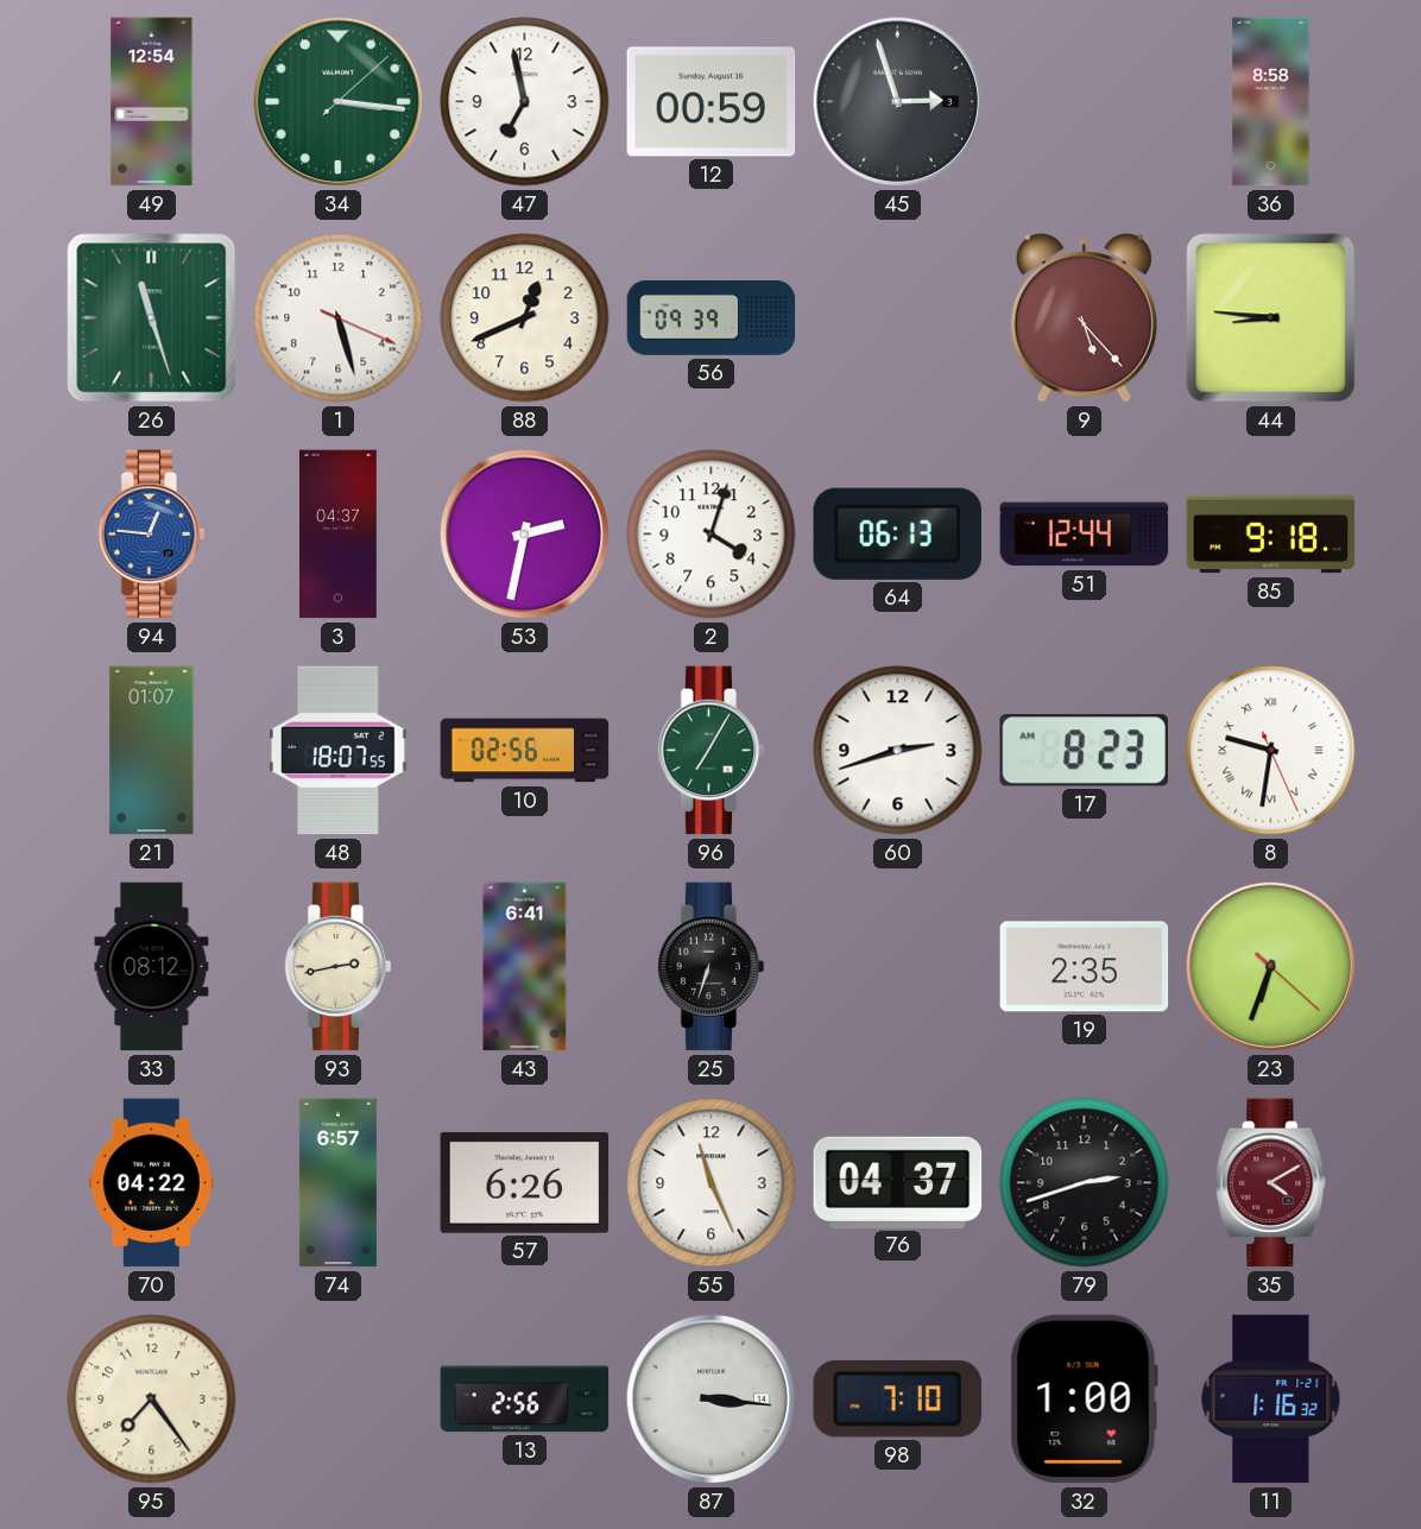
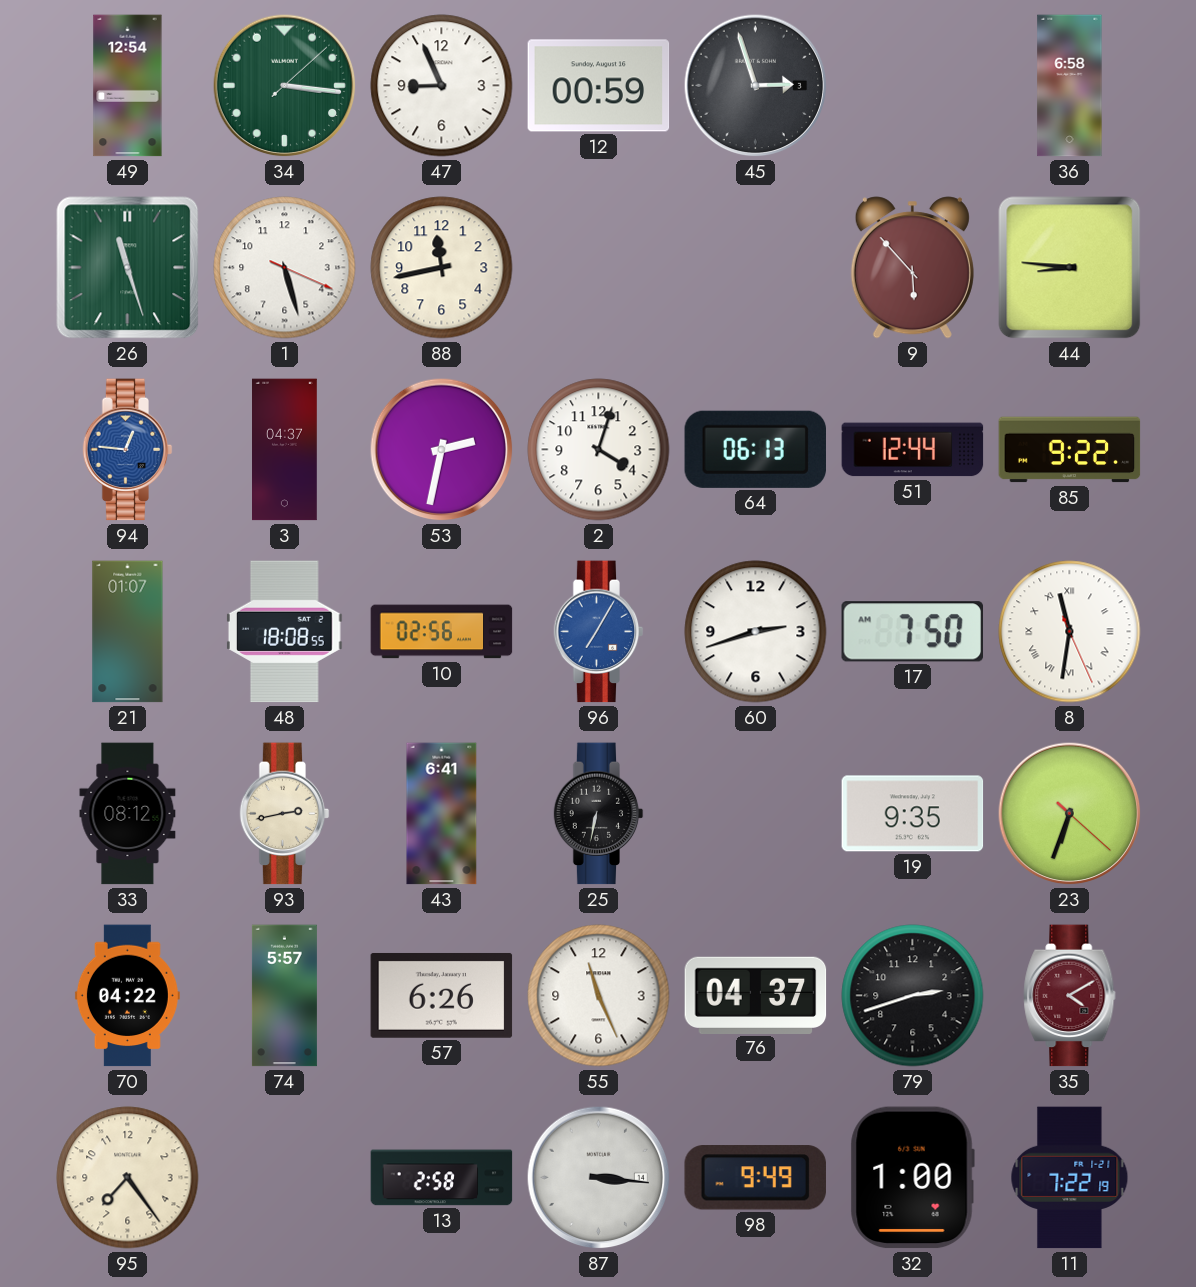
47: 6:58 -> 8:56 (442, 86)
36: 8:58 -> 6:58 (1070, 86)
88: 12:41 -> 11:43 (442, 268)
56: 09:39 -> none (712, 318)
9: 5:23 -> 5:53 (912, 268)
85: 9:18 -> 9:22 (1070, 450)
48: 18:07 -> 18:08 (285, 632)
96 dial: green -> blue (599, 632)
17: 8:23 -> 7:50 (912, 632)
8: 9:31 -> 11:31 (1070, 632)
25: 6:33 -> 6:32 (599, 814)
19: 2:35 -> 9:35 (913, 814)
74: 6:57 -> 5:57 (284, 996)
13: 2:56 -> 2:58 (442, 1178)
98: 7:10 -> 9:49 (755, 1178)
11: 1:16 -> 7:22 (1070, 1178)
